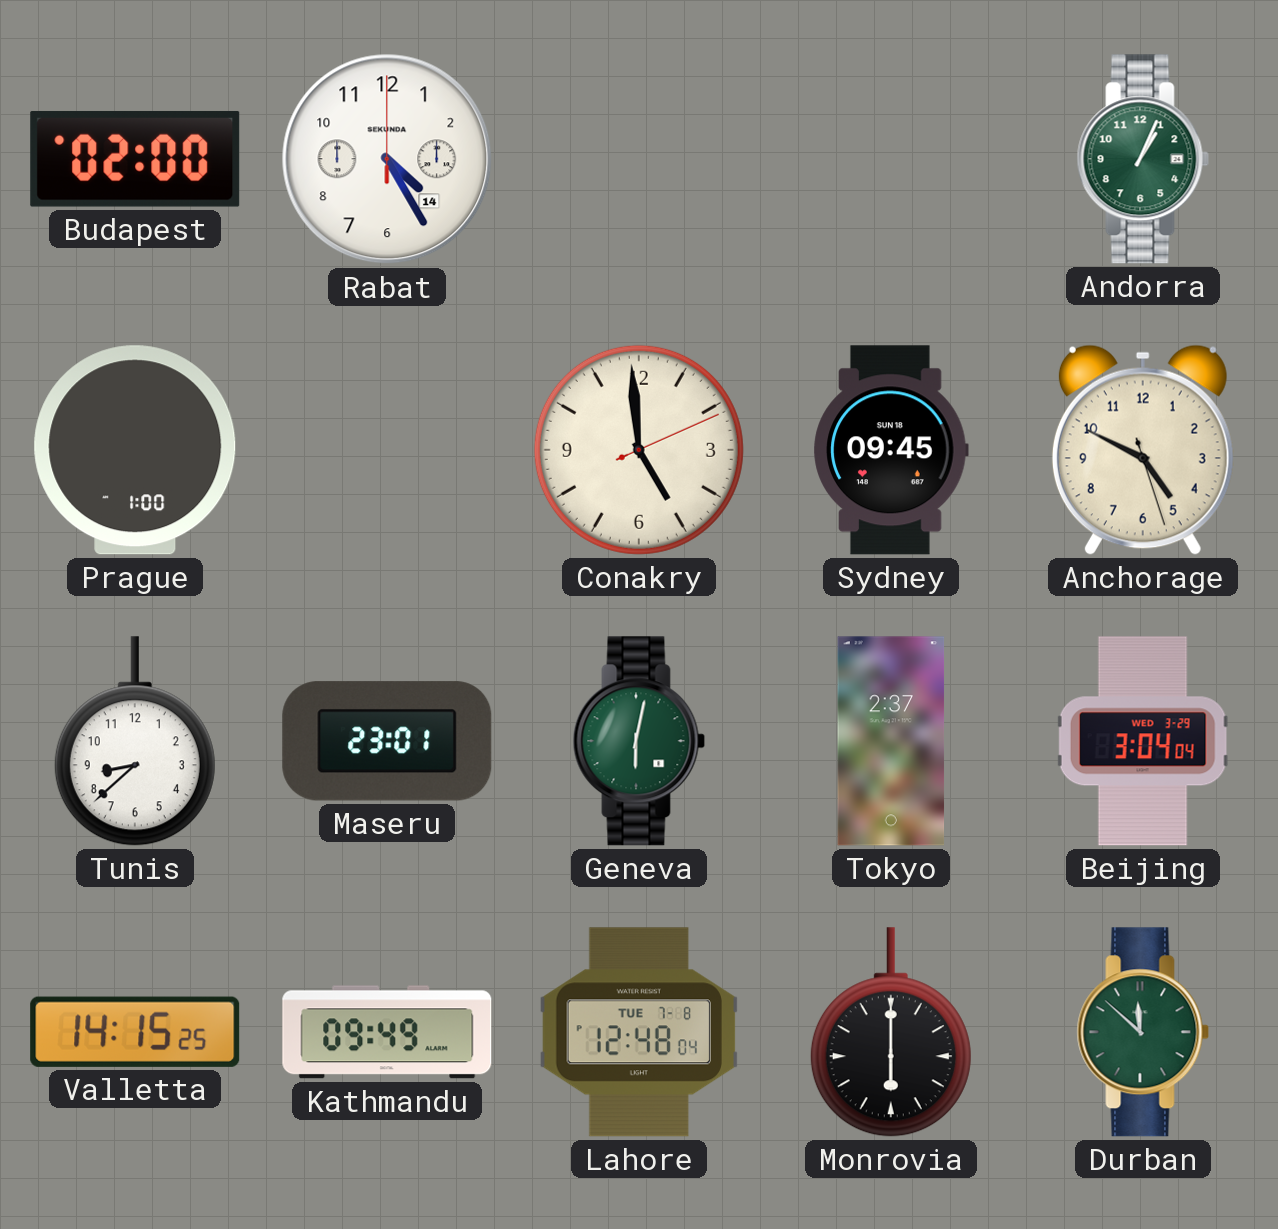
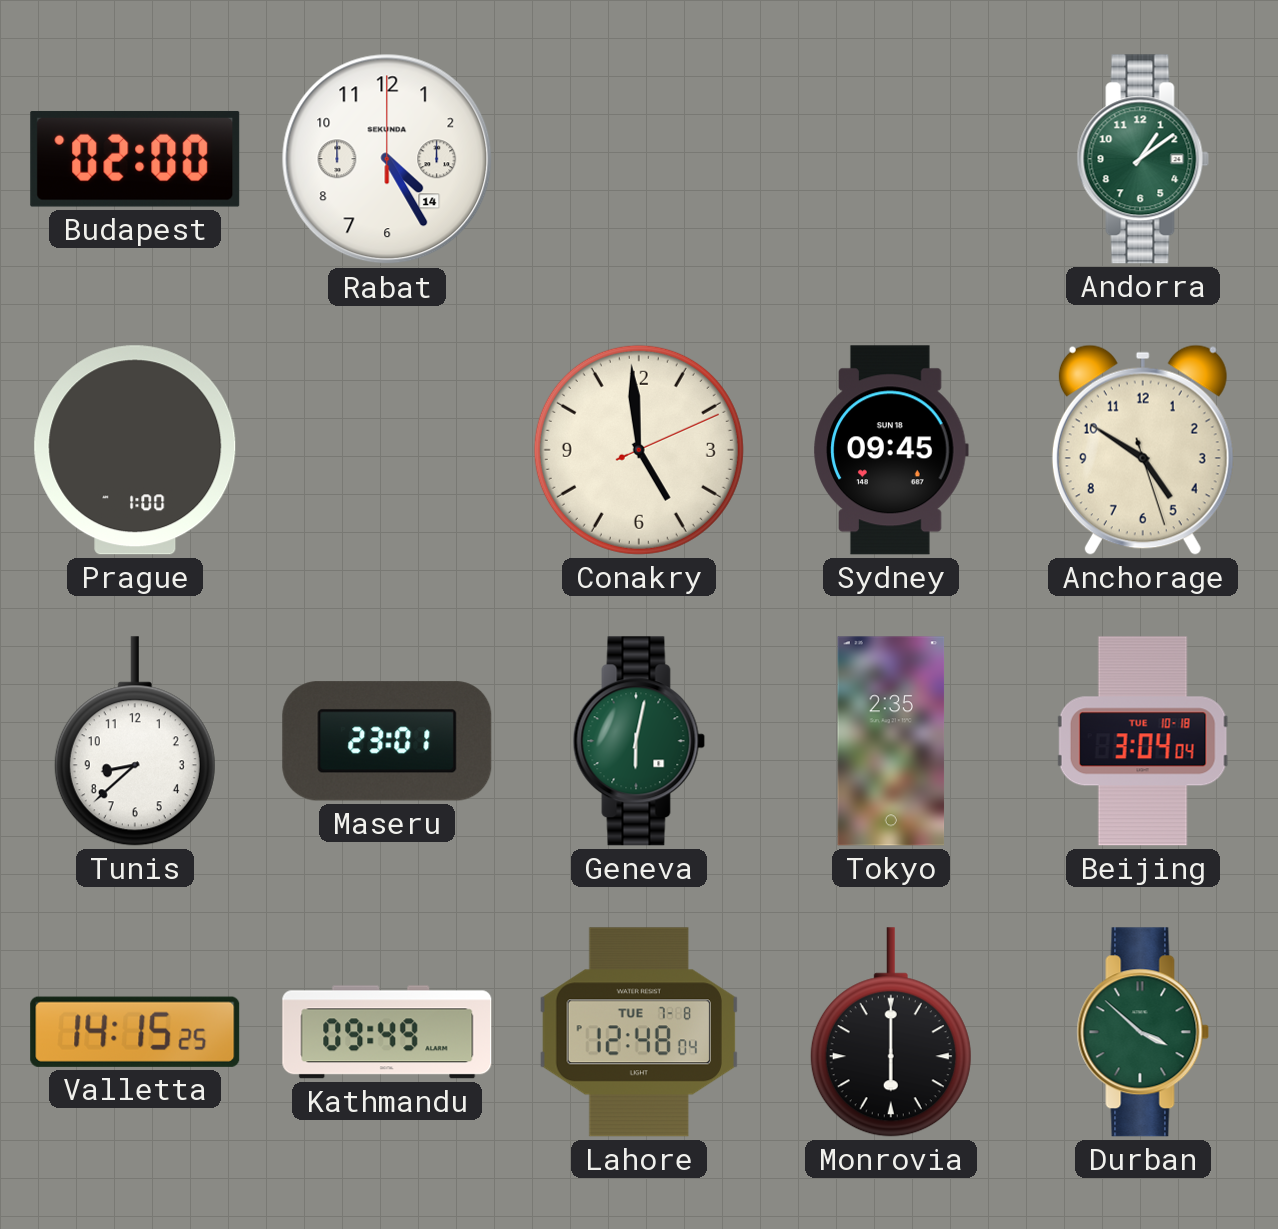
Andorra: 1:04 -> 1:09 (1143, 159)
Anchorage: 4:49 -> 4:50 (1143, 450)
Tokyo: 2:37 -> 2:35 (891, 741)
Beijing date: WED 3-29 -> TUE 10-18 (1143, 741)
Durban: 11:52 -> 3:52 (1143, 1032)
